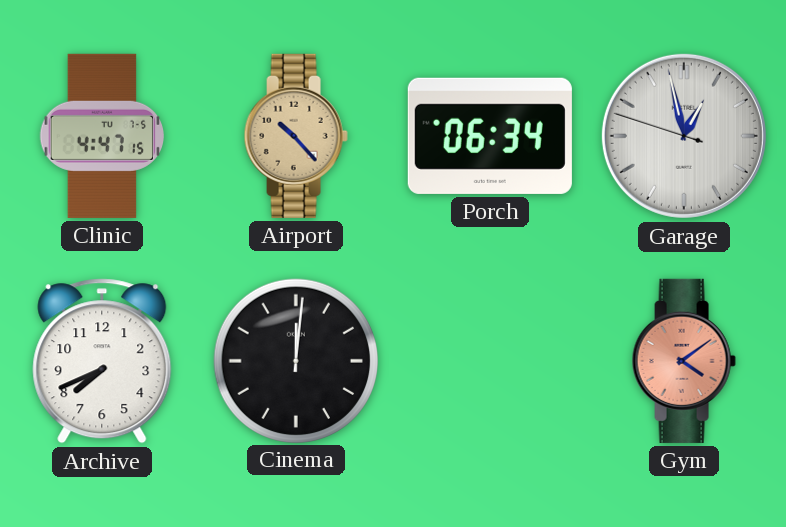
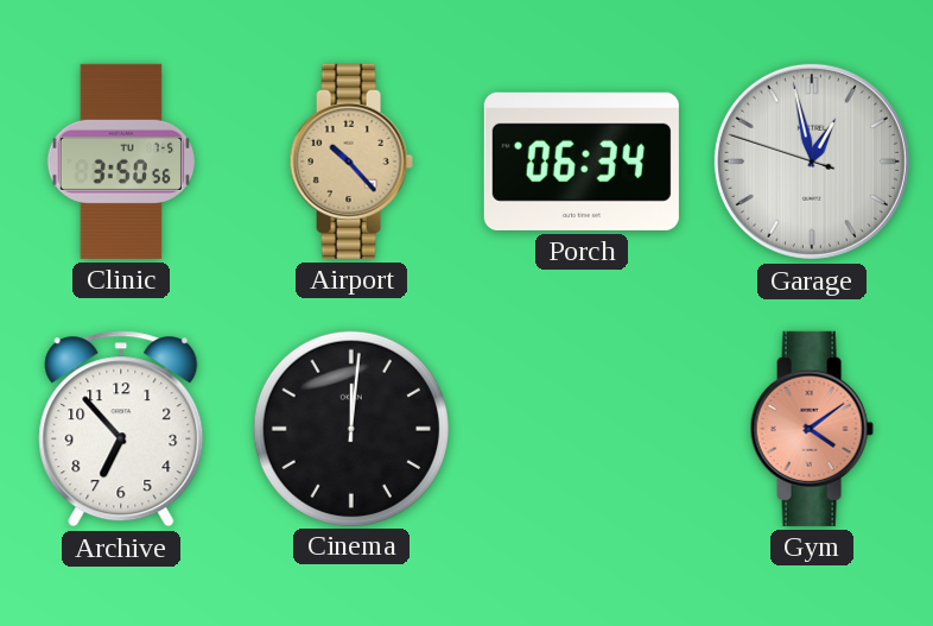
Clinic: 4:47 -> 3:50 (120, 162)
Archive: 7:41 -> 6:53 (121, 429)
